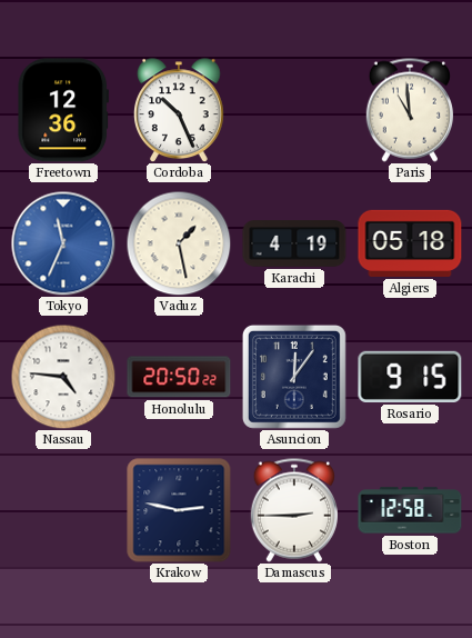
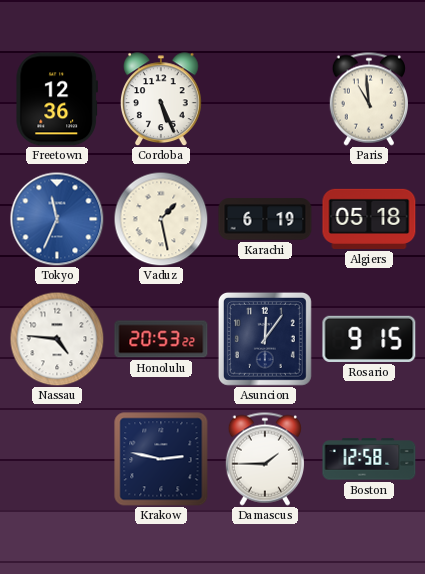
Cordoba: 10:26 -> 5:26 (162, 99)
Karachi: 4:19 -> 6:19 (265, 219)
Honolulu: 20:50 -> 20:53 (161, 339)
Damascus: 2:45 -> 1:45 (264, 459)
